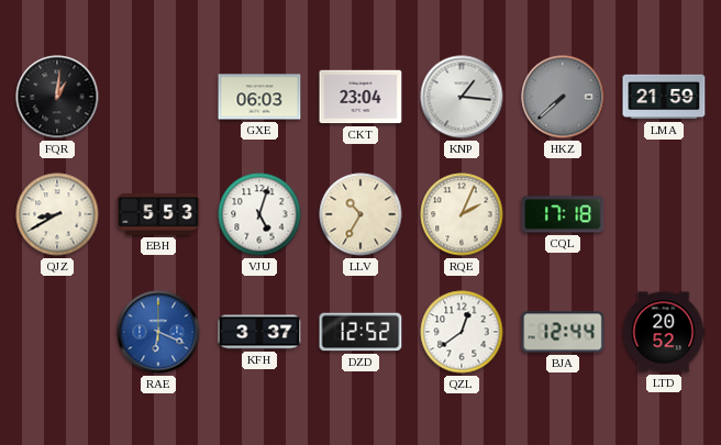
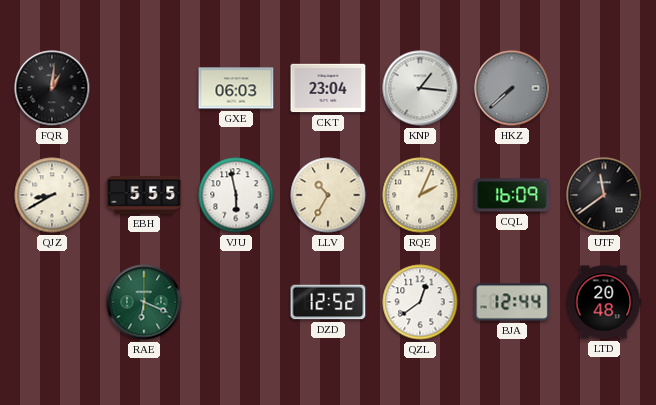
LMA: 21:59 -> none (664, 97)
EBH: 5:53 -> 5:55 (144, 195)
VJU: 5:03 -> 5:58 (236, 195)
CQL: 17:18 -> 16:09 (512, 195)
UTF: none -> 11:39 (604, 195)
RAE dial: blue -> green (144, 302)
KFH: 3:37 -> none (259, 332)
LTD: 20:52 -> 20:48 (604, 302)
